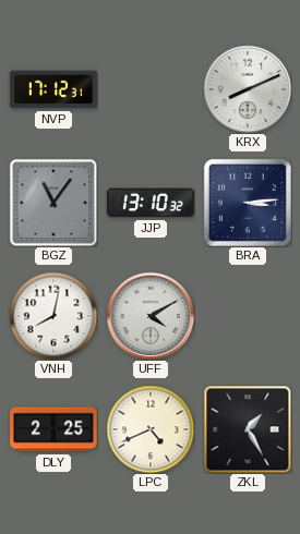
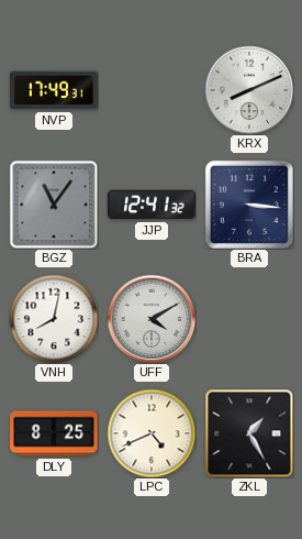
NVP: 17:12 -> 17:49 (54, 90)
JJP: 13:10 -> 12:41 (152, 205)
BRA: 3:14 -> 3:16 (249, 205)
DLY: 2:25 -> 8:25 (54, 433)
